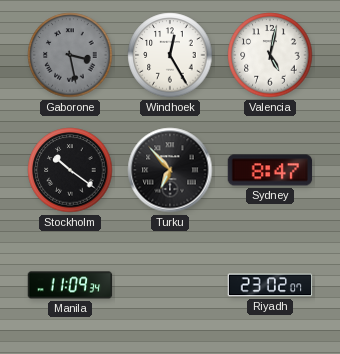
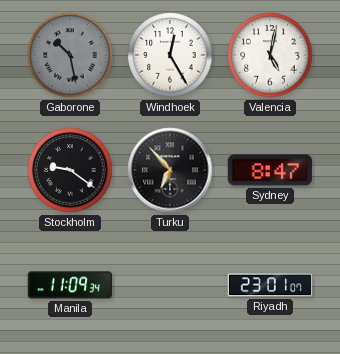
Gaborone: 3:28 -> 10:28 (70, 55)
Stockholm: 10:21 -> 9:21 (70, 170)
Riyadh: 23:02 -> 23:01 (270, 285)
